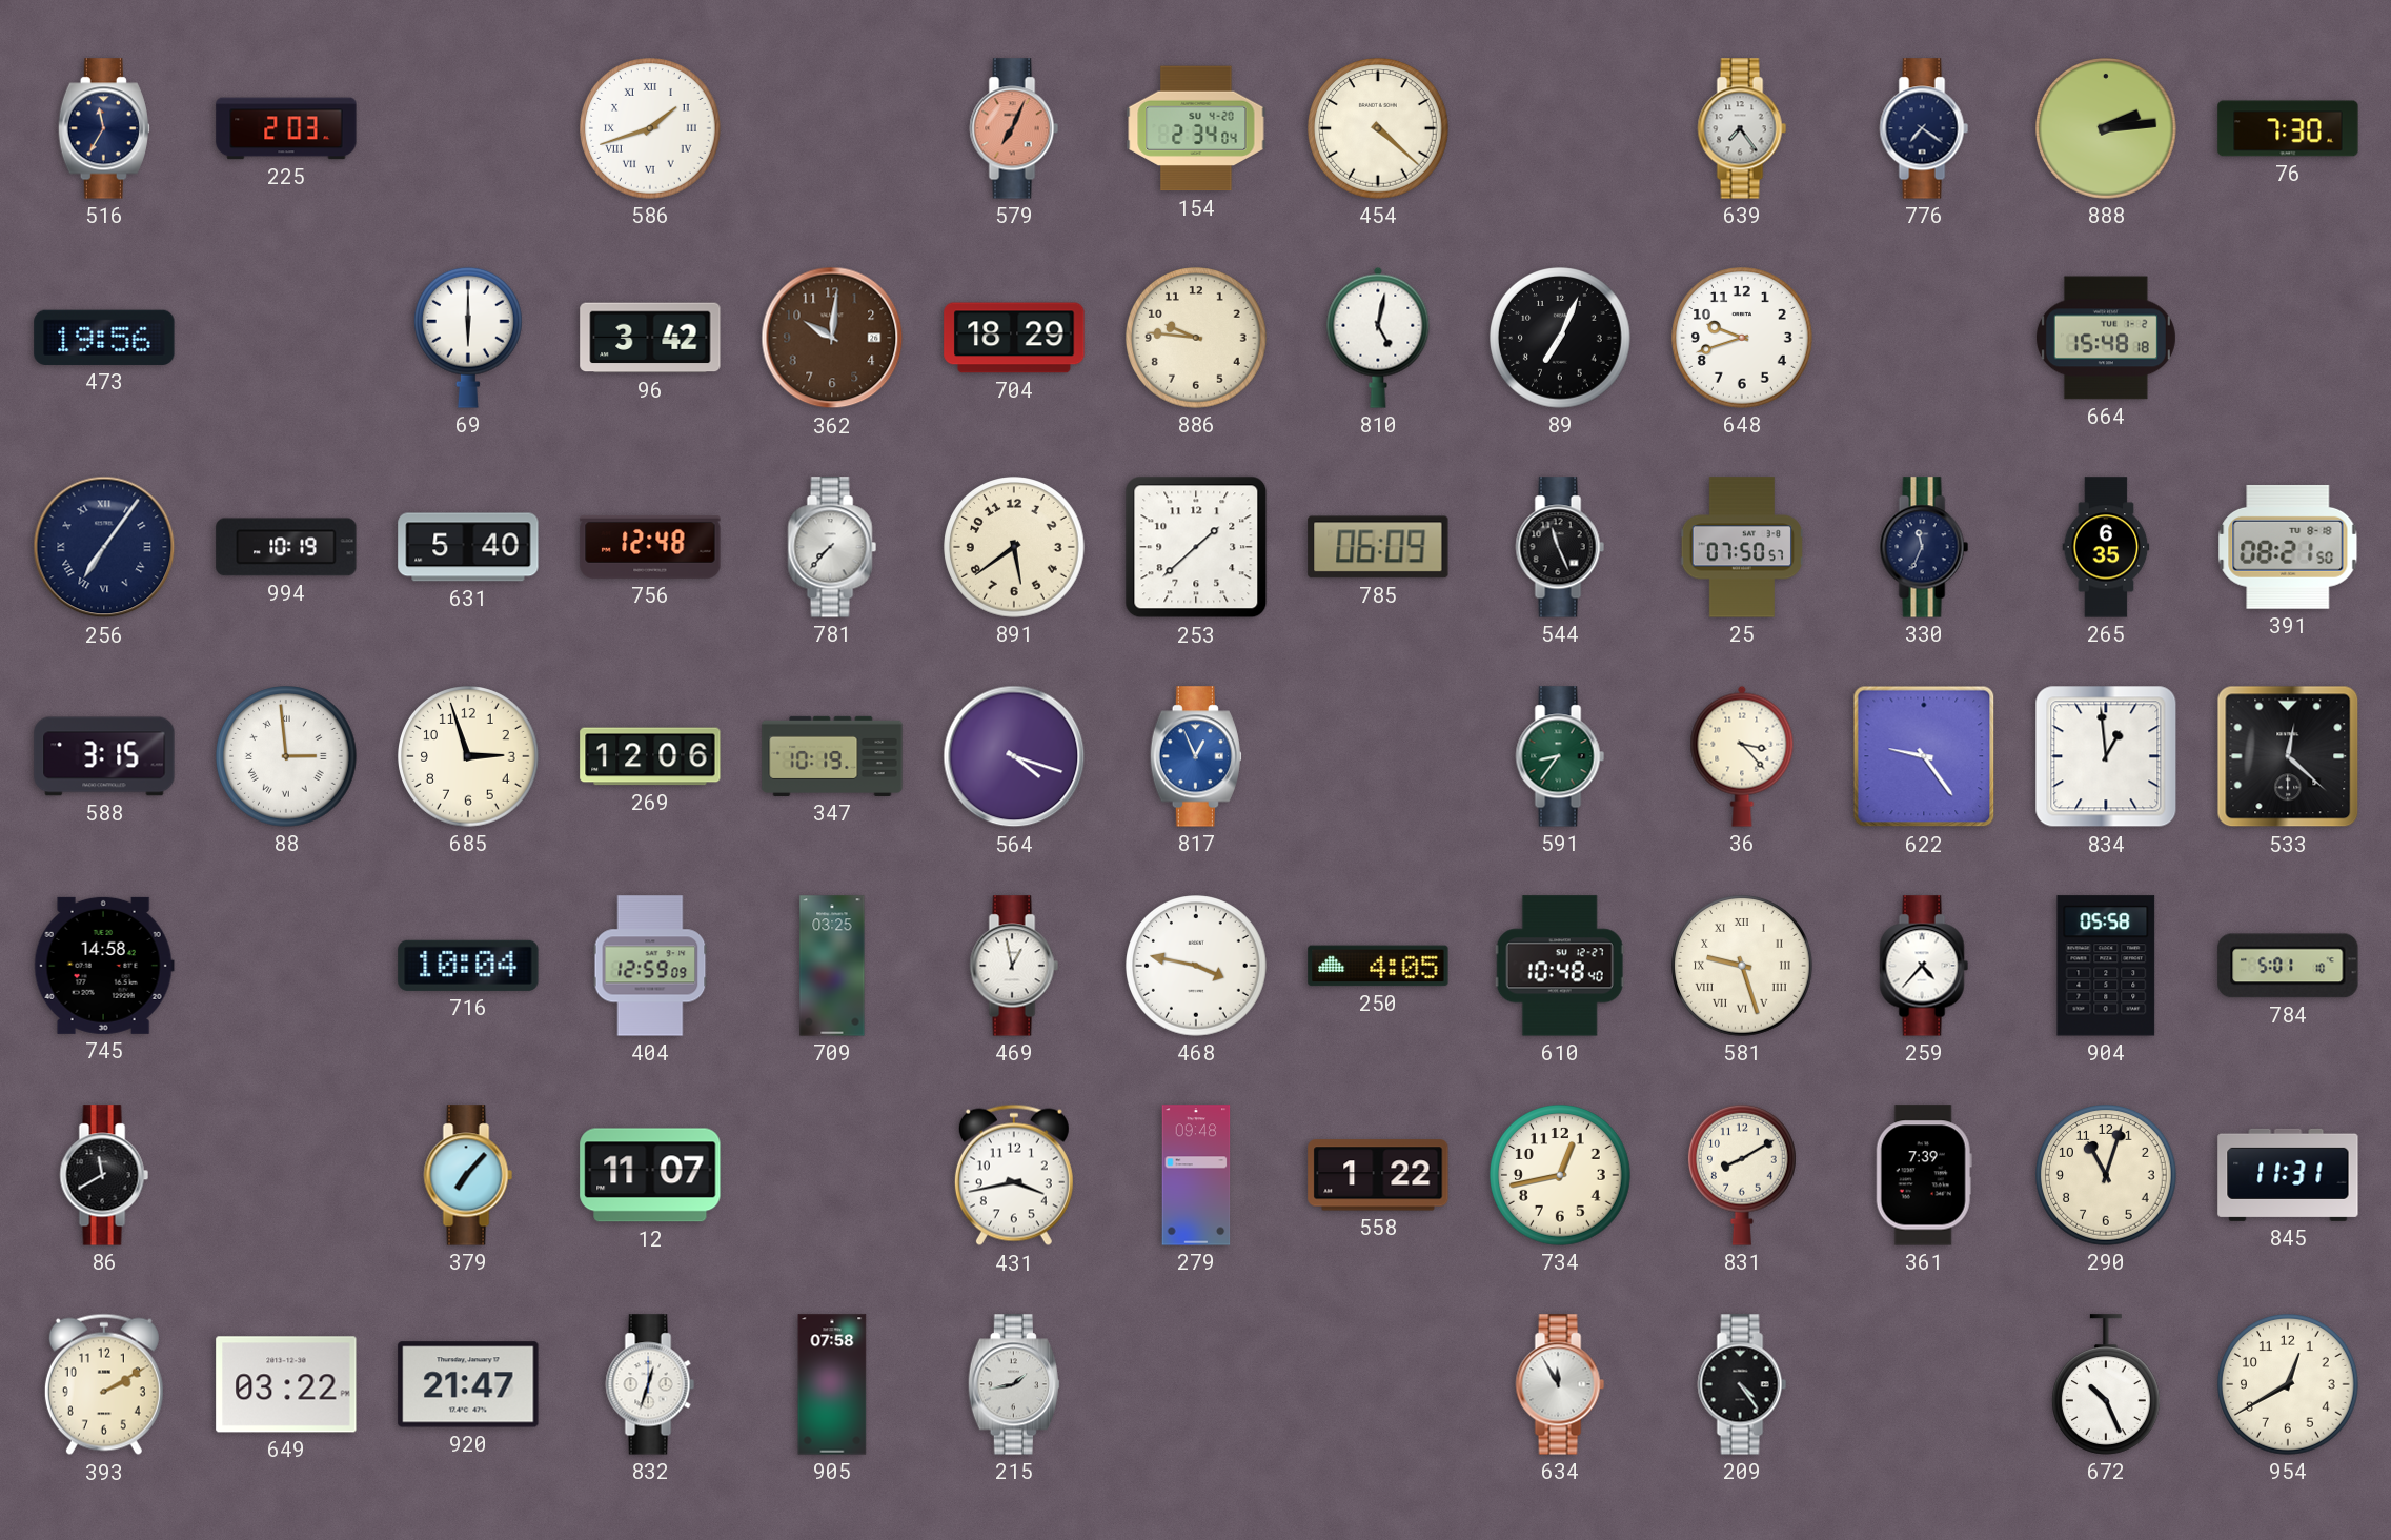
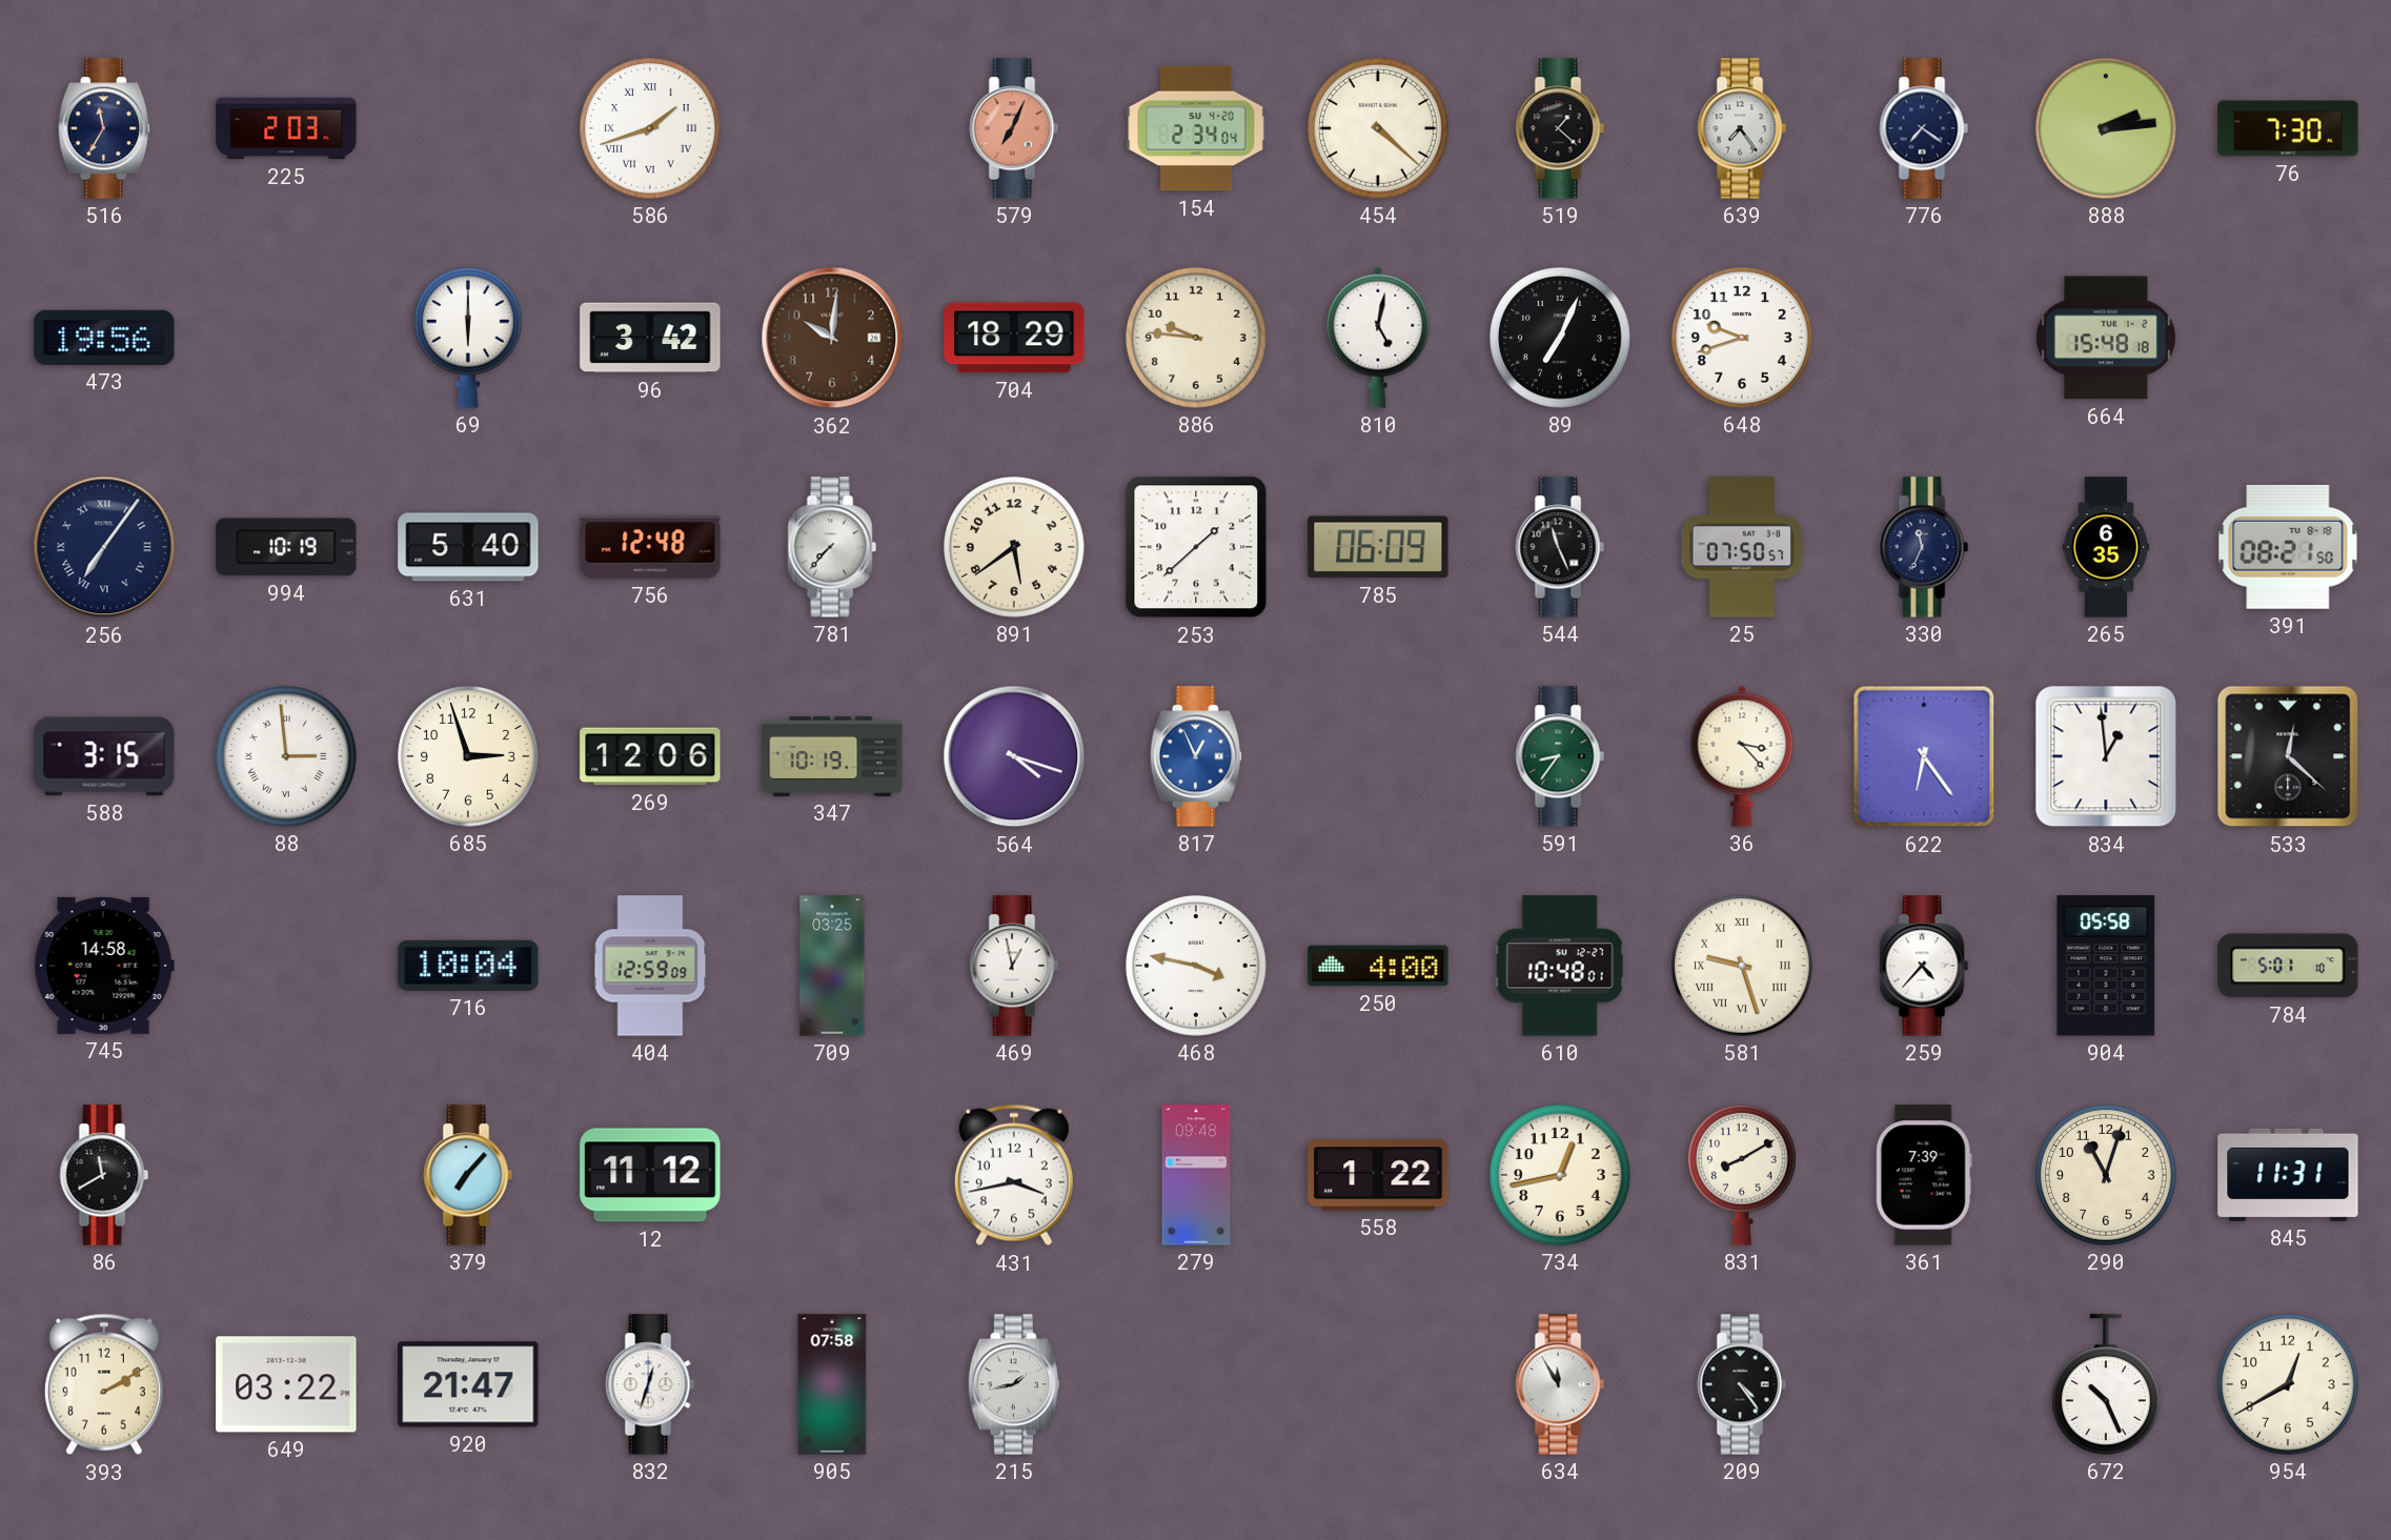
519: none -> 1:22 (1560, 128)
622: 9:24 -> 6:24 (1924, 756)
250: 4:05 -> 4:00 (1378, 966)
610: 10:48:40 -> 10:48:01 (1560, 966)
12: 11:07 -> 11:12 (650, 1175)
